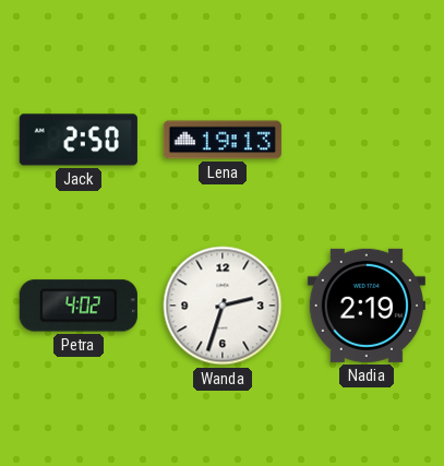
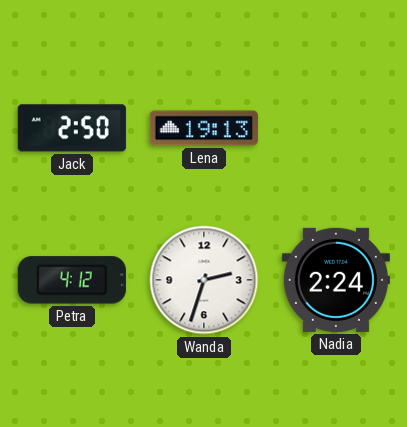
Petra: 4:02 -> 4:12 (72, 280)
Nadia: 2:19 -> 2:24 (336, 280)
